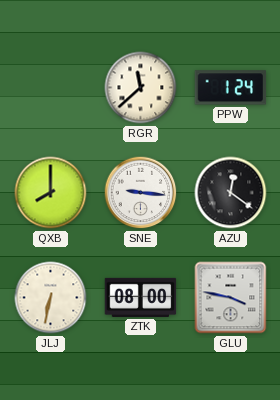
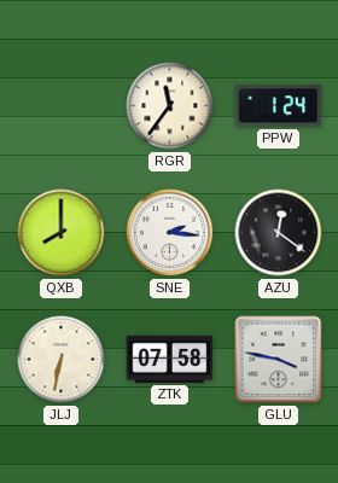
RGR: 11:38 -> 11:36 (170, 106)
SNE: 9:16 -> 2:16 (170, 233)
ZTK: 08:00 -> 07:58 (170, 359)
